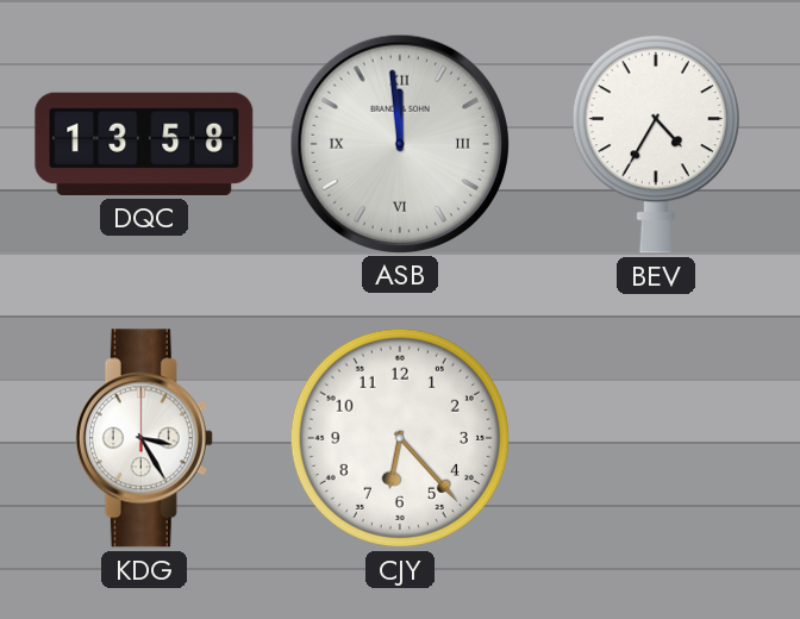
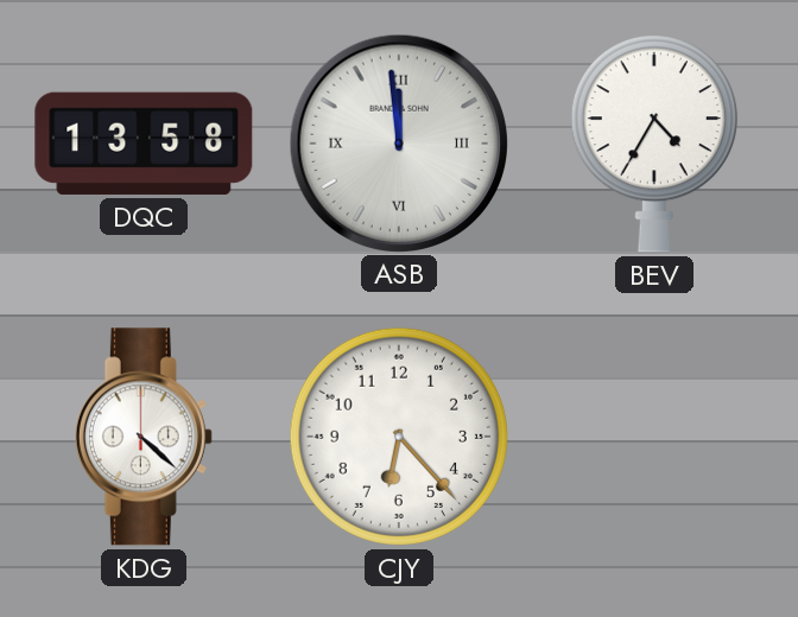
KDG: 3:25 -> 4:22 (144, 437)
